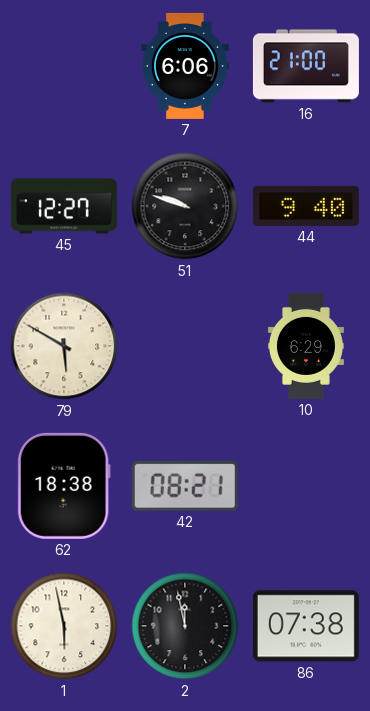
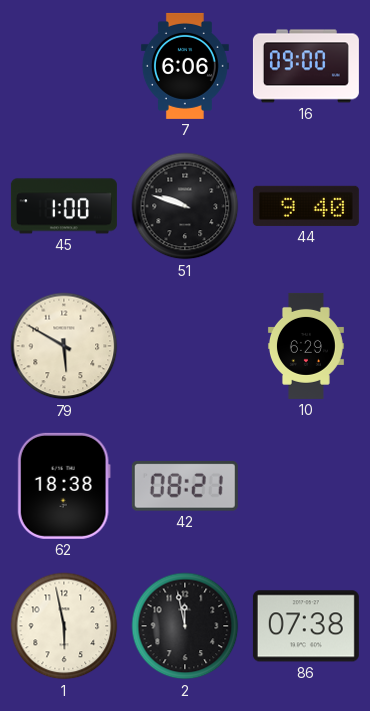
16: 21:00 -> 09:00 (306, 66)
45: 12:27 -> 1:00 (64, 206)
